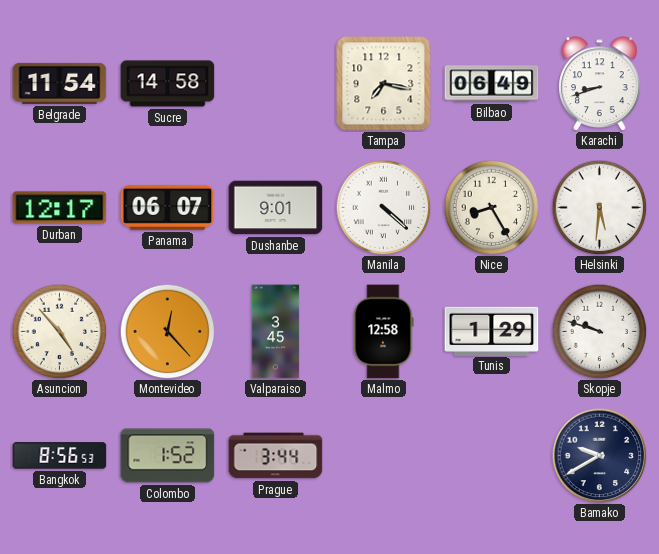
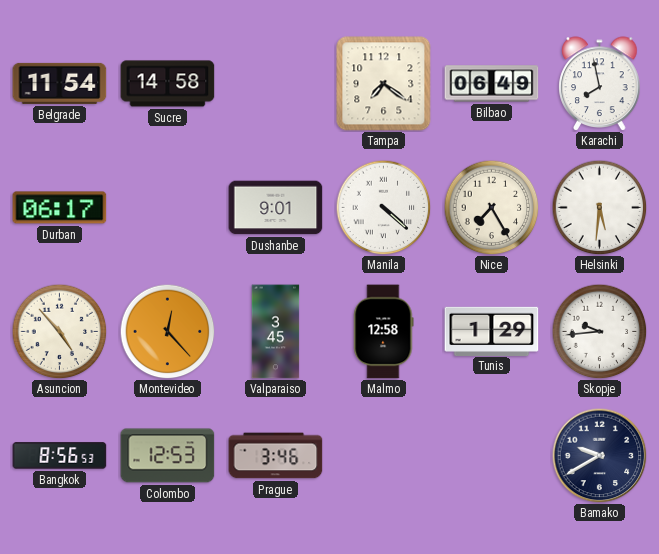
Tampa: 7:17 -> 7:21 (384, 84)
Karachi: 8:42 -> 7:58 (600, 84)
Durban: 12:17 -> 06:17 (60, 208)
Panama: 06:07 -> none (168, 207)
Nice: 8:25 -> 7:25 (491, 207)
Skopje: 9:48 -> 9:44 (599, 331)
Colombo: 1:52 -> 12:53 (168, 456)
Prague: 3:44 -> 3:46 (276, 456)
